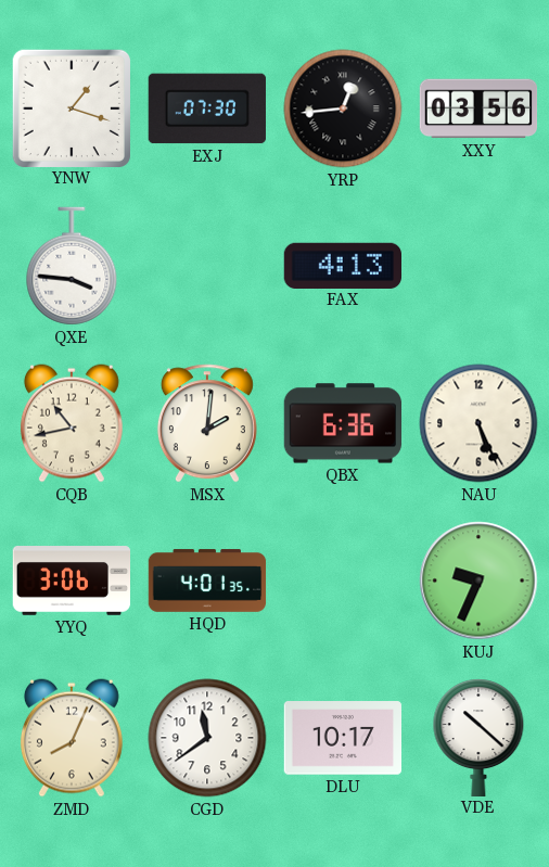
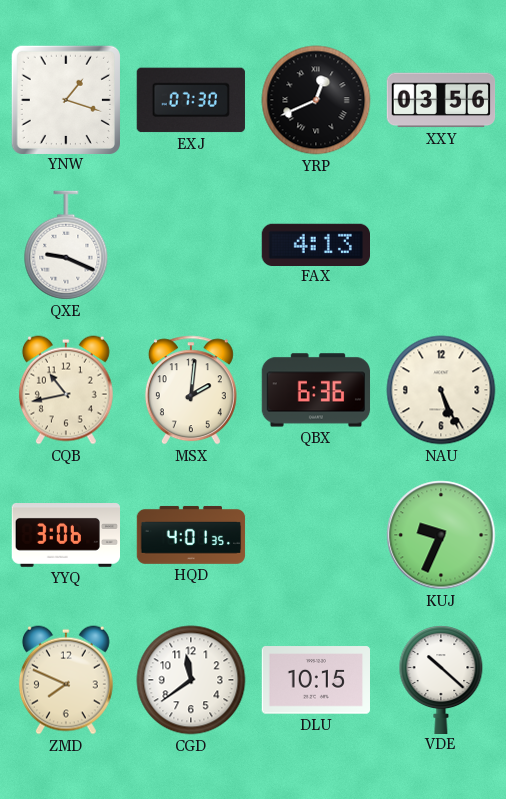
YRP: 12:44 -> 12:41 (316, 100)
QXE: 3:46 -> 9:19 (66, 245)
ZMD: 8:04 -> 7:49 (66, 680)
DLU: 10:17 -> 10:15 (315, 680)
